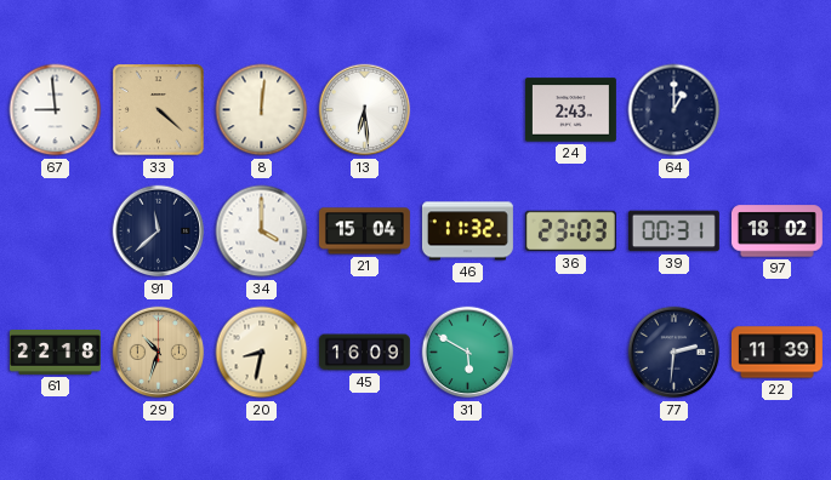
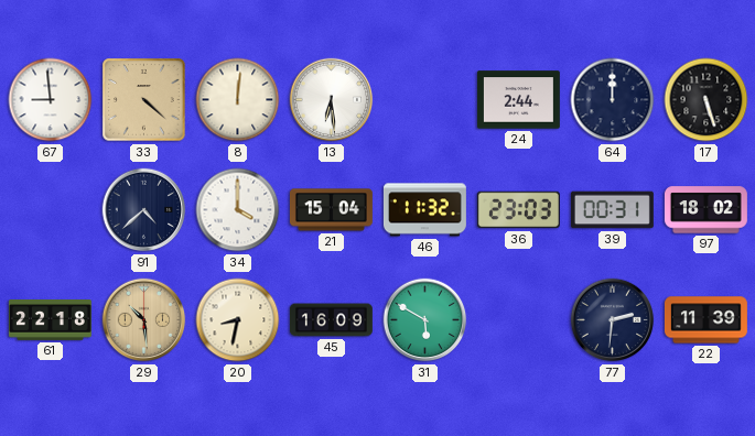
24: 2:43 -> 2:44 (518, 100)
64: 1:00 -> 12:00 (613, 100)
17: none -> 5:27 (707, 100)
91: 11:38 -> 4:38 (144, 210)
29: 10:33 -> 10:29 (144, 320)
